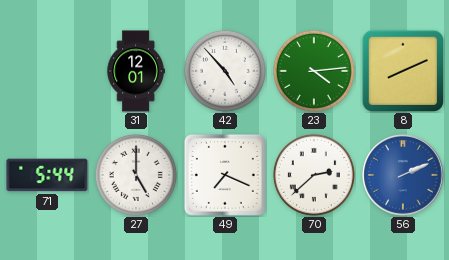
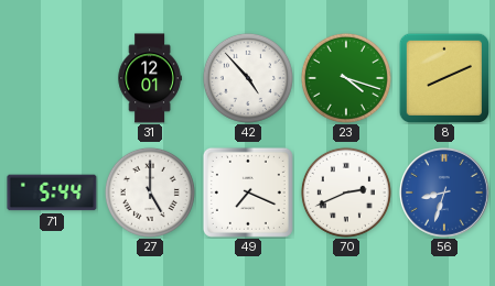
23: 4:14 -> 4:18 (346, 78)
70: 2:38 -> 2:41 (346, 193)
56: 2:11 -> 8:33 (445, 194)
